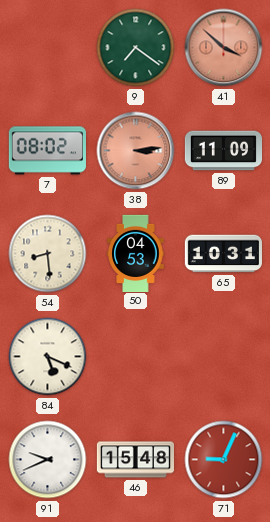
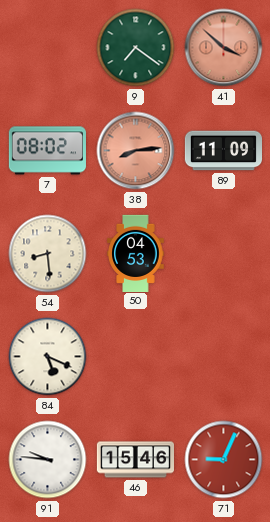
38: 3:14 -> 8:14 (136, 151)
65: 10:31 -> none (223, 254)
91: 9:41 -> 9:46 (48, 460)
46: 15:48 -> 15:46 (135, 460)
